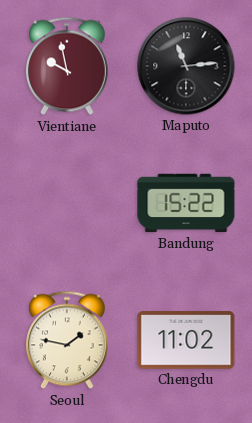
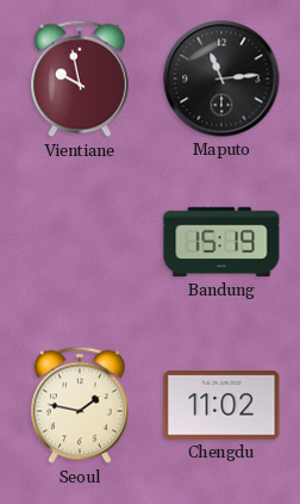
Bandung: 15:22 -> 15:19 (221, 242)
